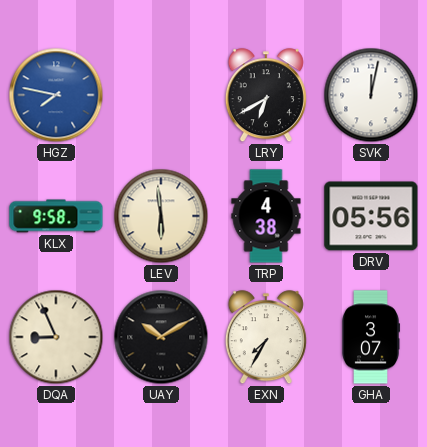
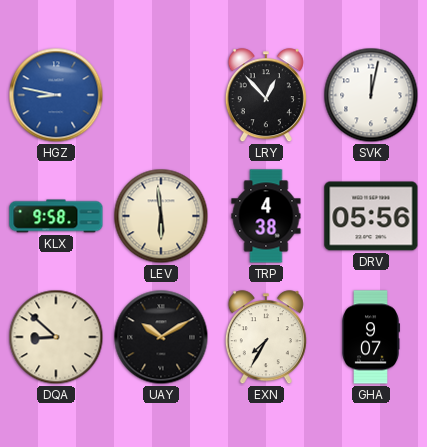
HGZ: 7:47 -> 8:47 (56, 95)
LRY: 6:40 -> 12:53 (266, 96)
DQA: 8:56 -> 8:52 (56, 337)
GHA: 3:07 -> 9:07 (370, 337)
